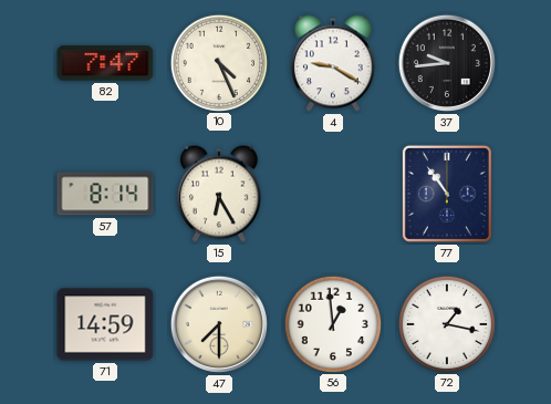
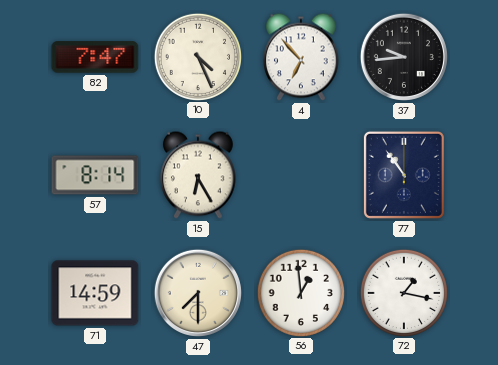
4: 9:20 -> 6:53 (301, 57)
